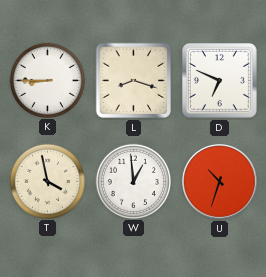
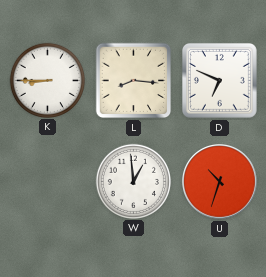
L: 8:18 -> 8:16 (134, 81)
T: 3:58 -> none (47, 181)
